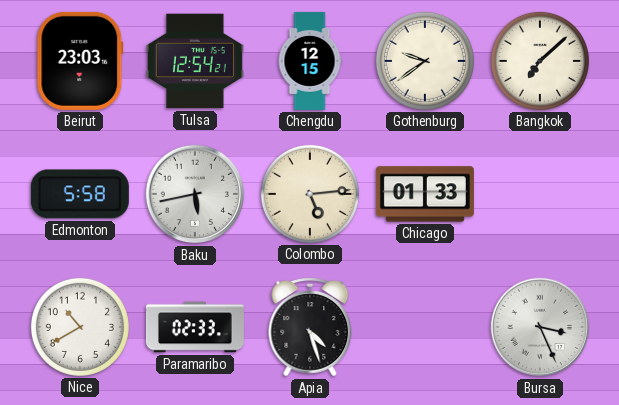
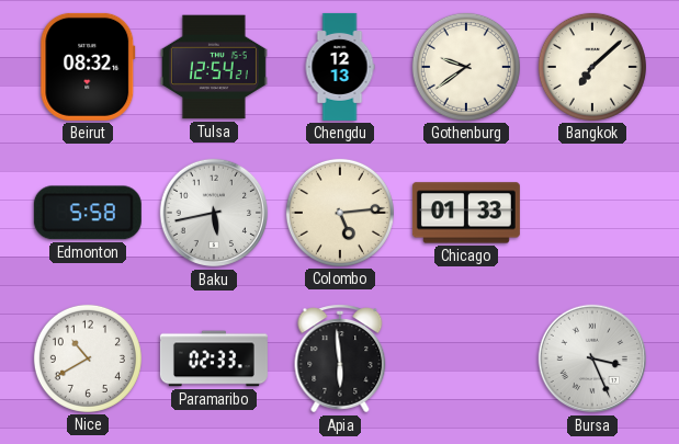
Beirut: 23:03 -> 08:32 (88, 67)
Chengdu: 12:15 -> 12:13 (340, 67)
Apia: 4:27 -> 5:59 (340, 358)
